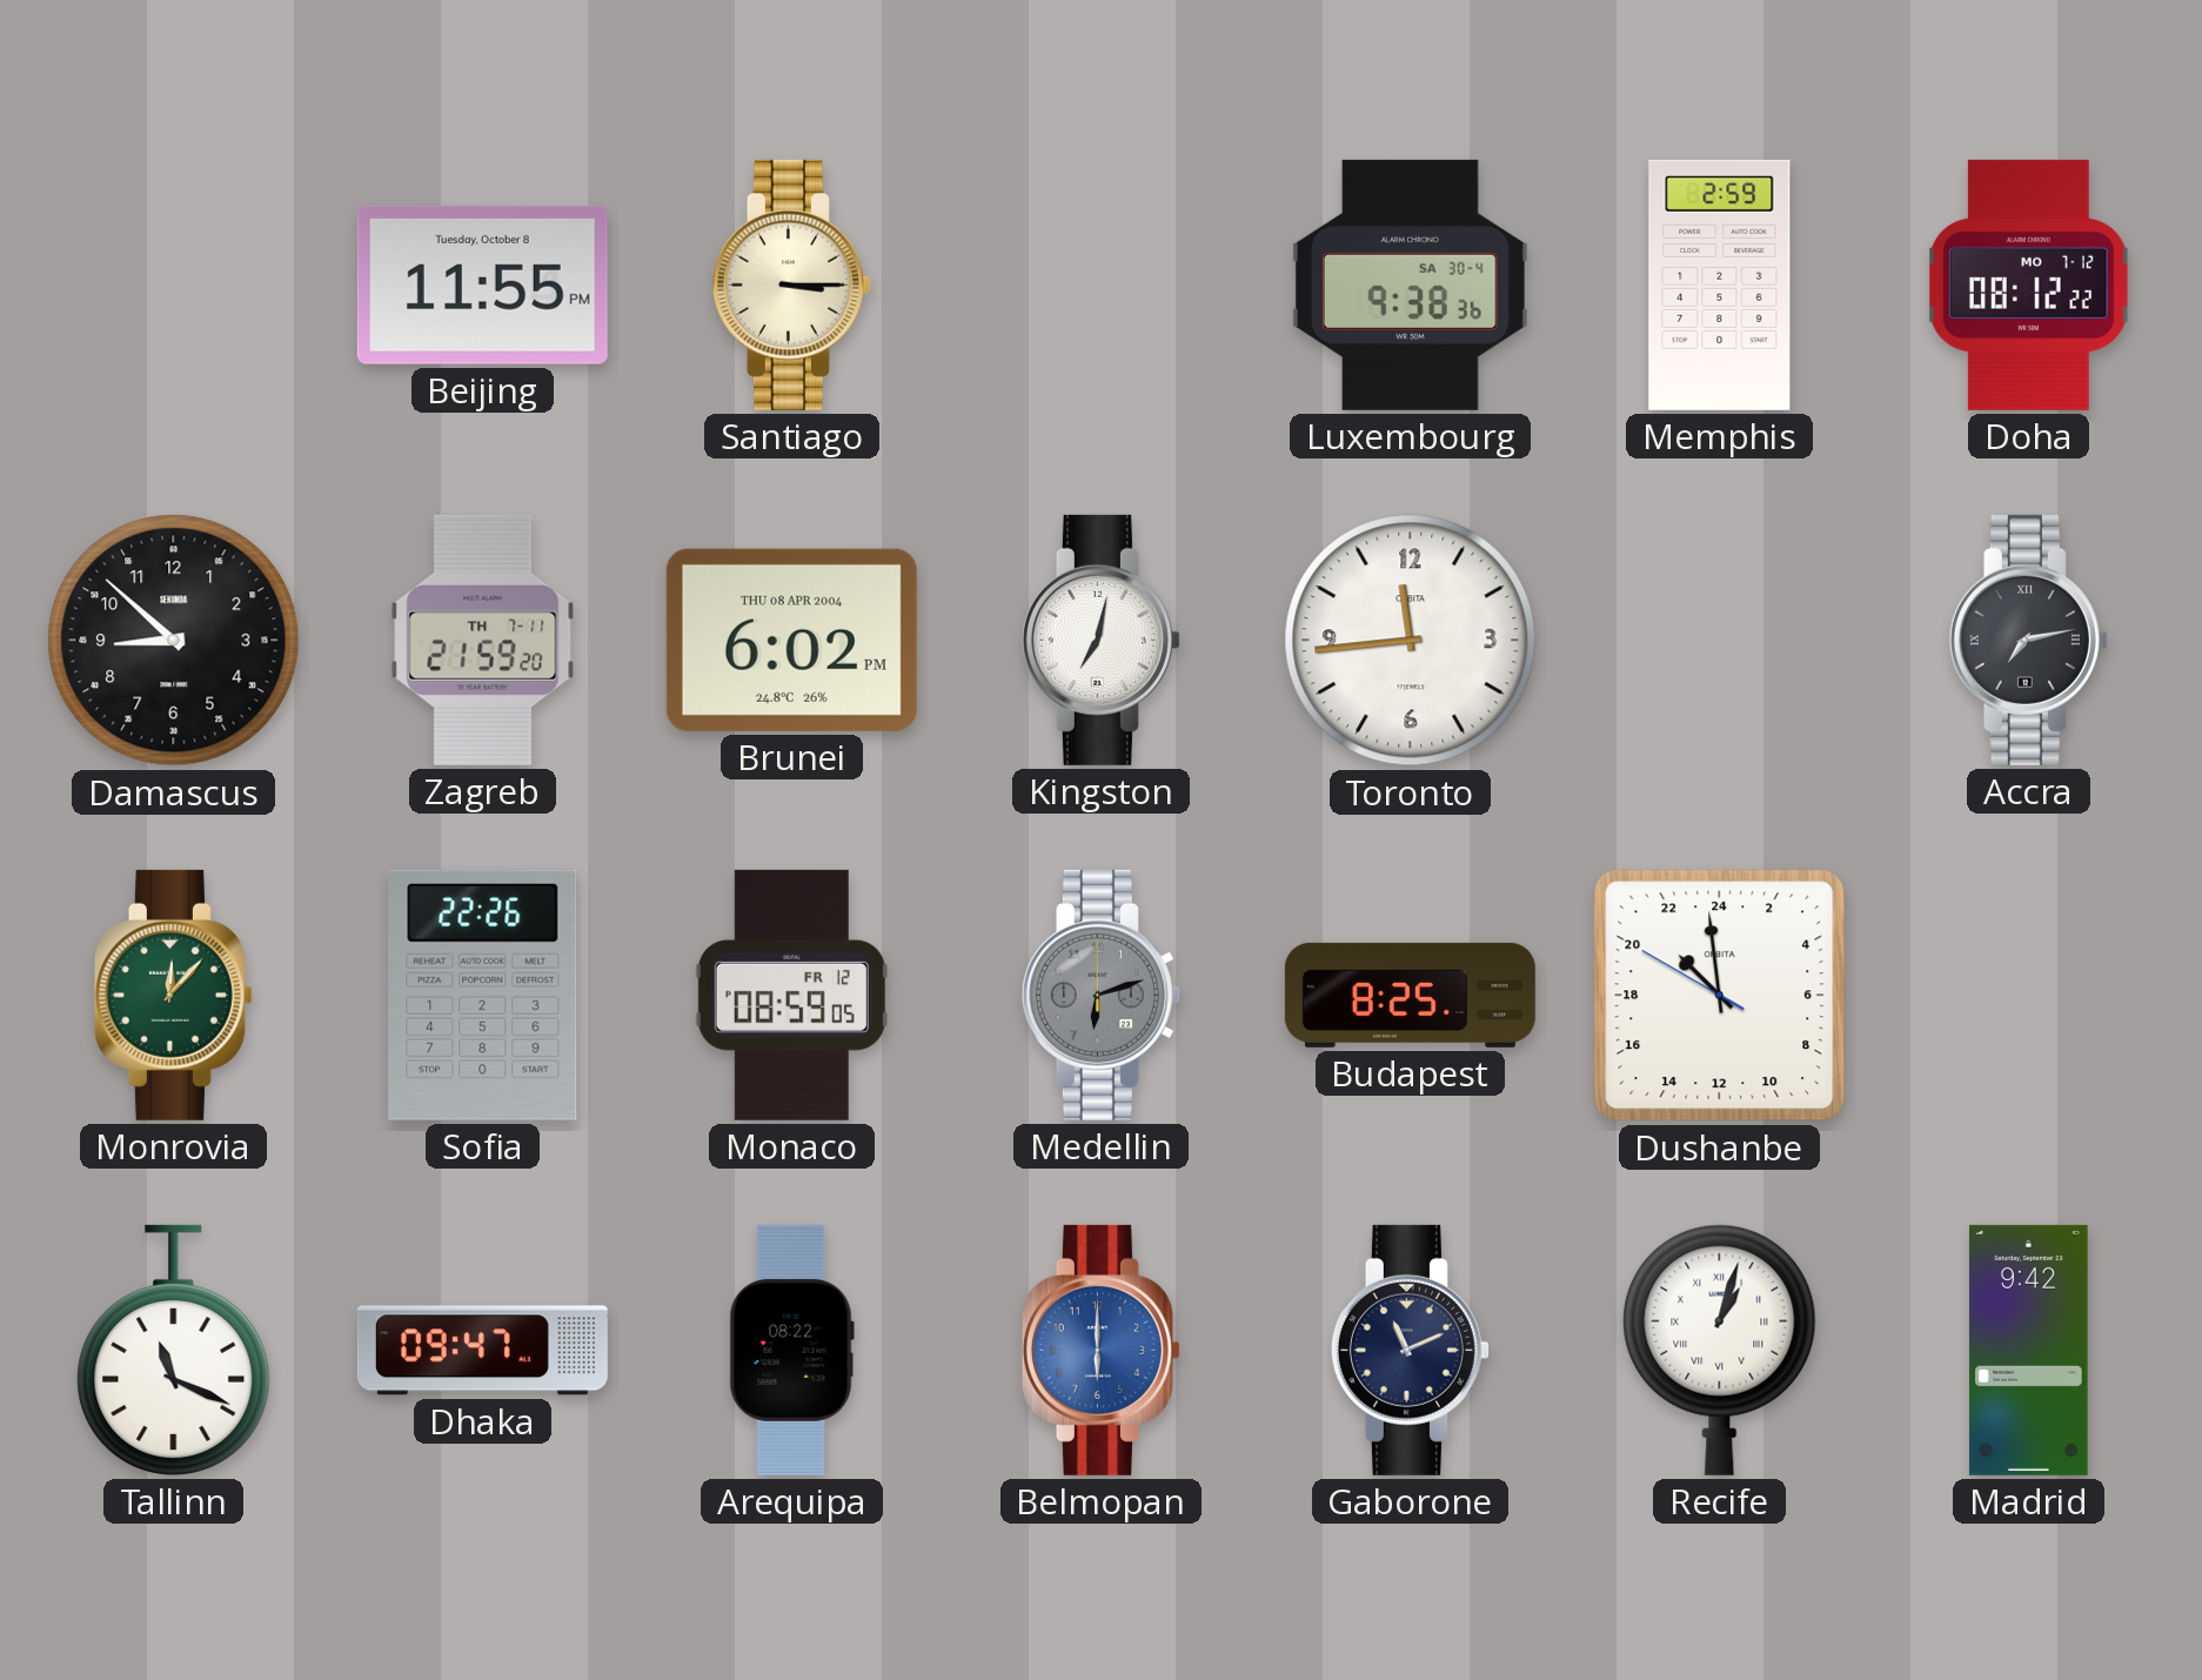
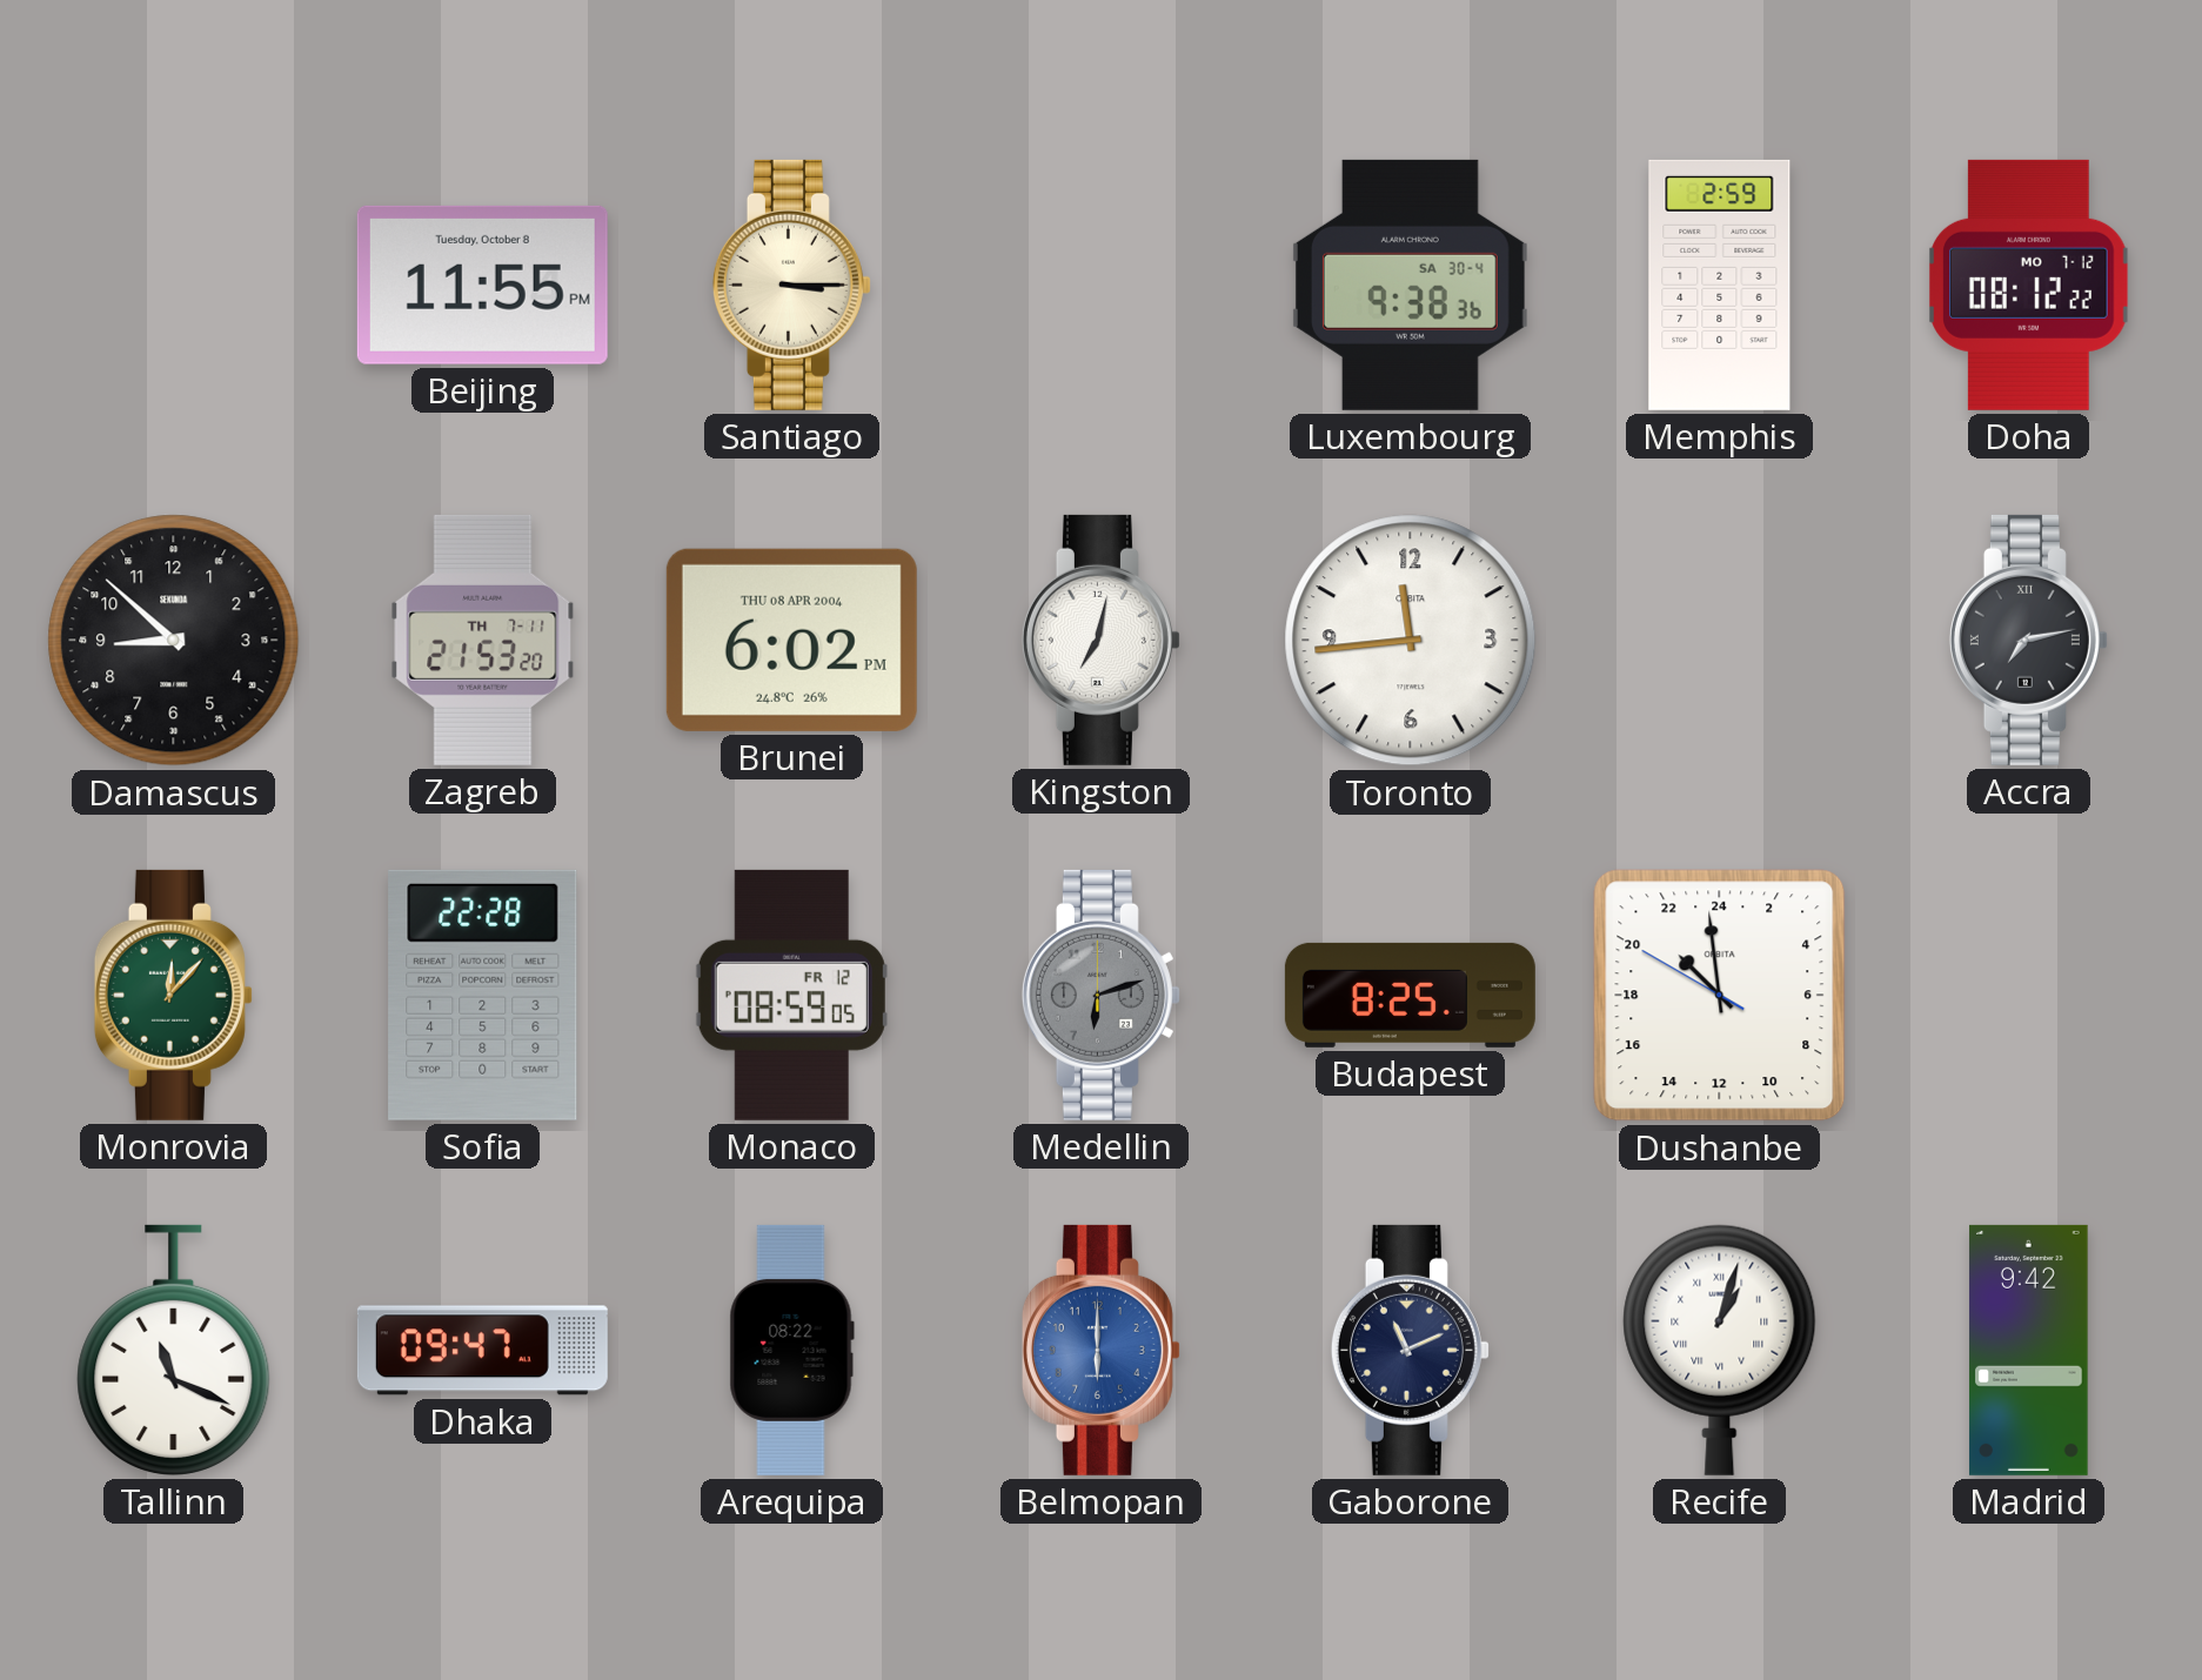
Zagreb: 21:59 -> 21:53 (483, 640)
Sofia: 22:26 -> 22:28 (483, 995)
